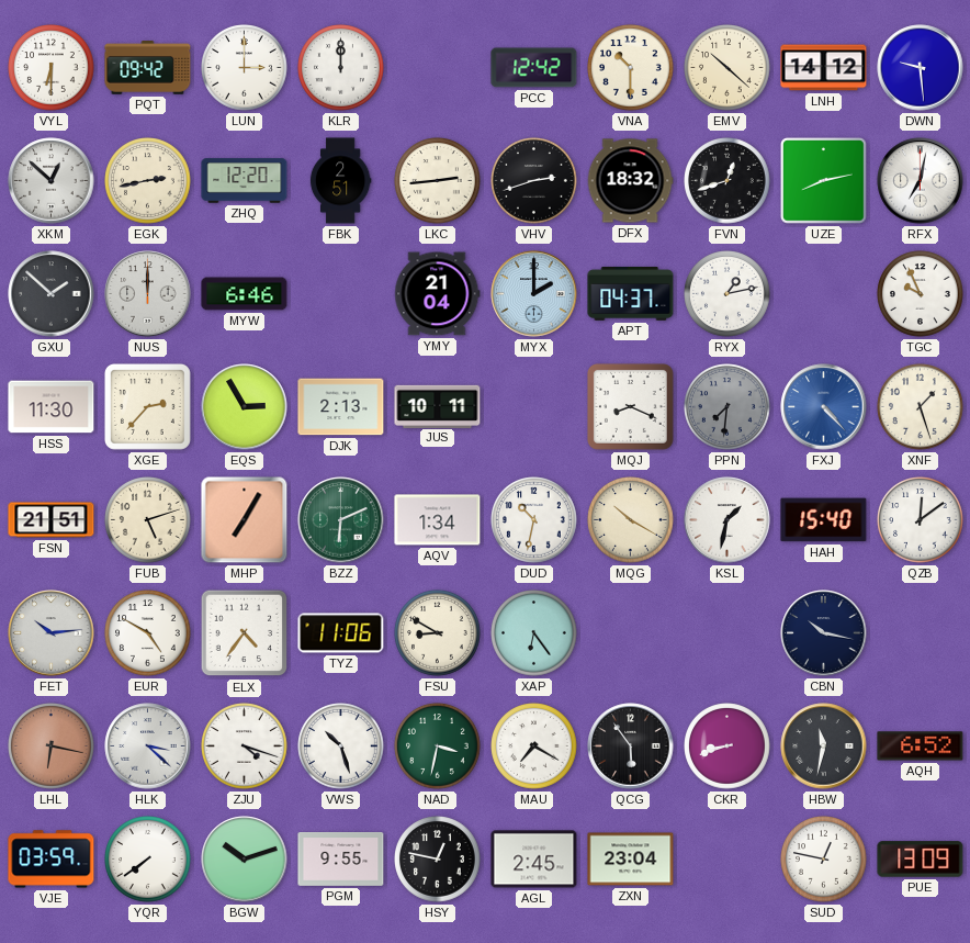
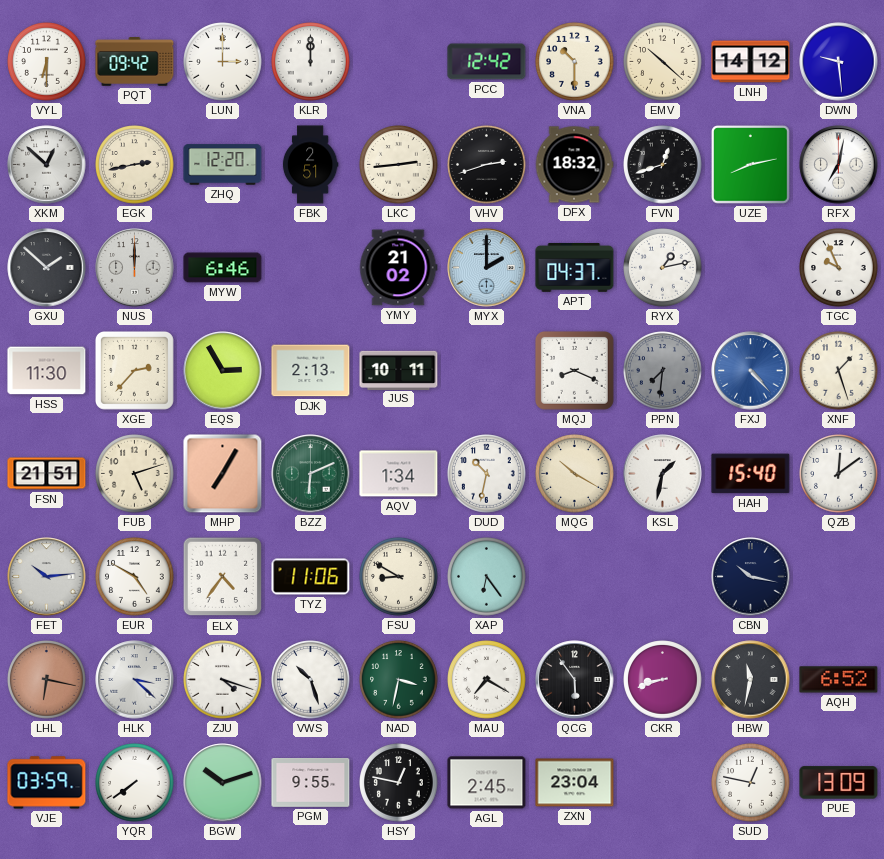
YMY: 21:04 -> 21:02 (399, 268)
